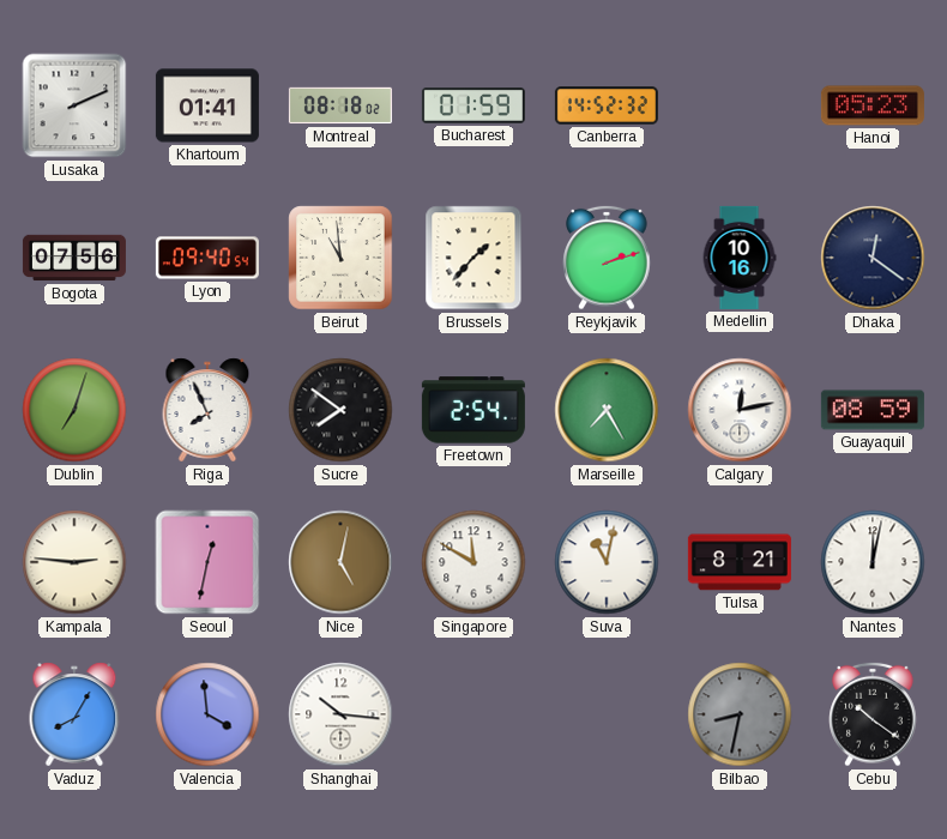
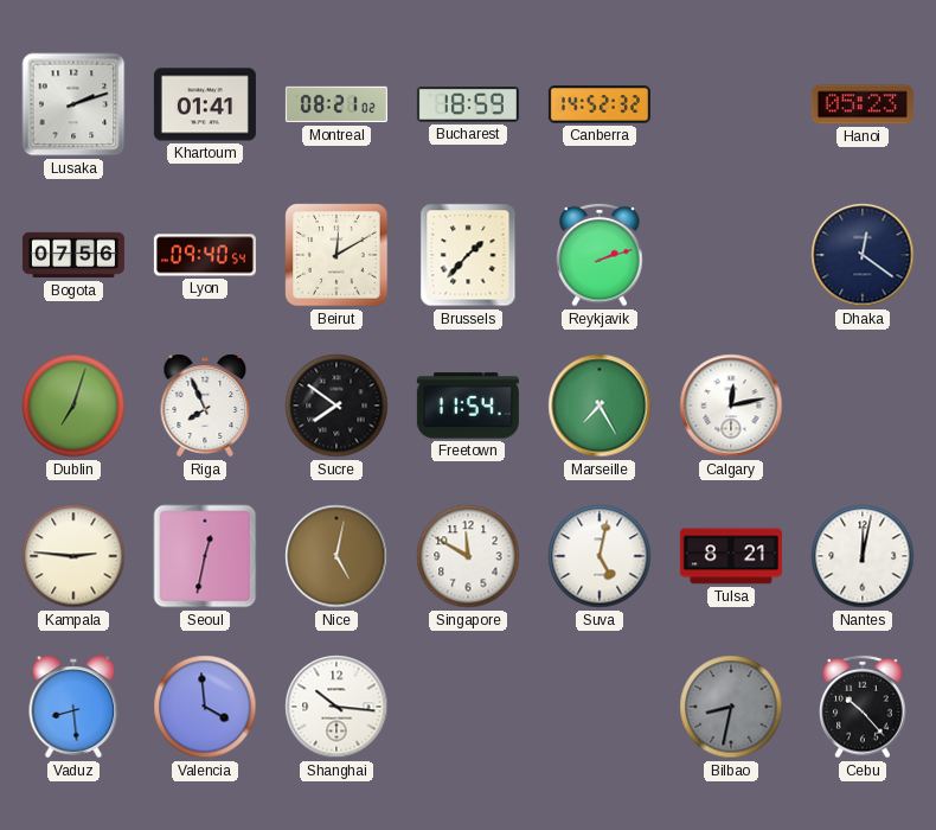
Lusaka: 2:11 -> 2:12 (73, 104)
Montreal: 08:18 -> 08:21 (336, 104)
Bucharest: 01:59 -> 18:59 (468, 104)
Beirut: 10:59 -> 12:10 (336, 255)
Medellin: 10:16 -> none (740, 258)
Freetown: 2:54 -> 11:54 (468, 406)
Guayaquil: 08:59 -> none (873, 410)
Suva: 11:02 -> 5:02 (600, 556)
Vaduz: 8:05 -> 8:29 (73, 707)
Cebu: 10:21 -> 10:23 (863, 707)
